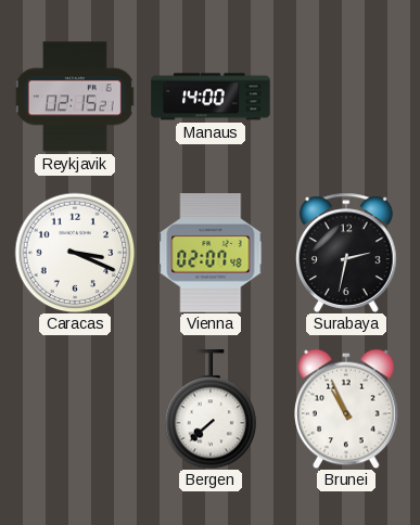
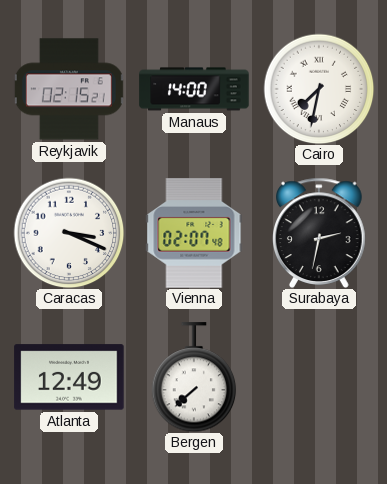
Cairo: none -> 7:32 (319, 89)
Atlanta: none -> 12:49 (69, 377)
Brunei: 10:56 -> none (346, 409)
